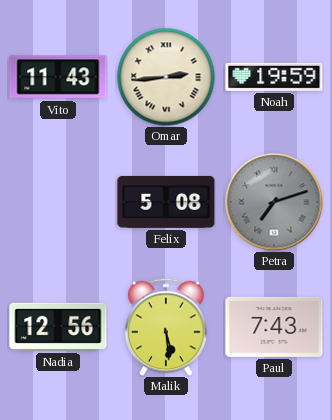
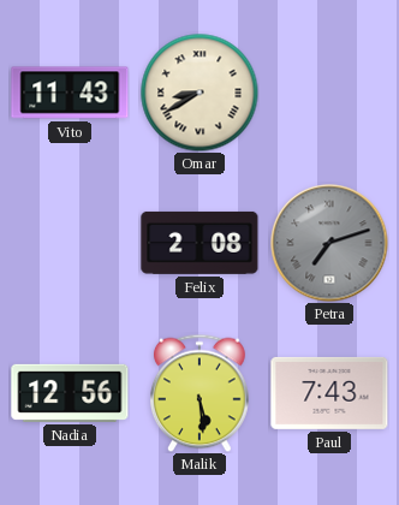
Omar: 2:44 -> 8:40 (199, 93)
Noah: 19:59 -> none (274, 77)
Felix: 5:08 -> 2:08 (199, 243)
